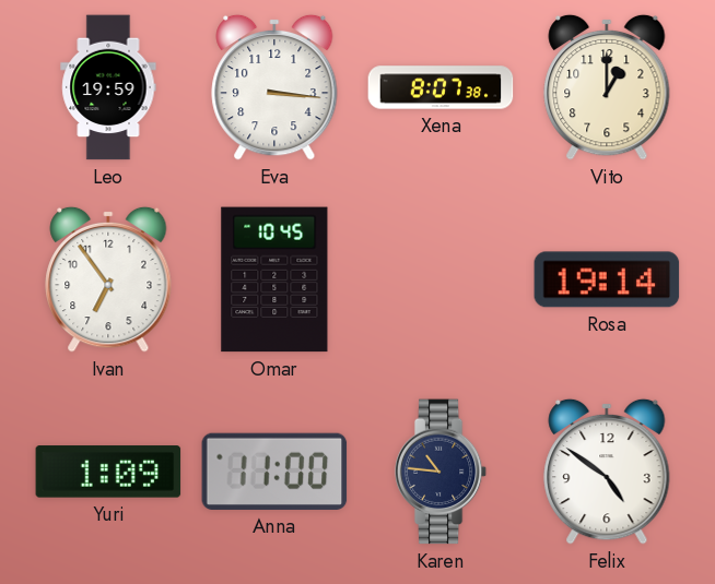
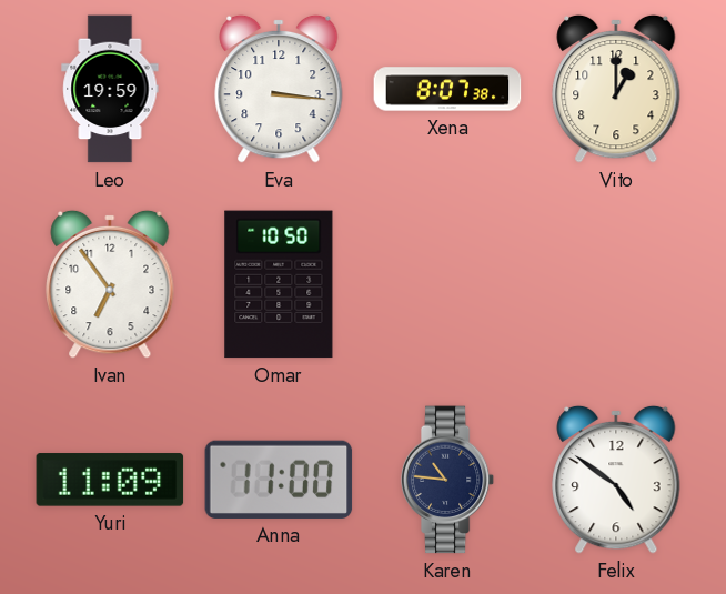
Omar: 10:45 -> 10:50 (279, 284)
Rosa: 19:14 -> none (607, 279)
Yuri: 1:09 -> 11:09 (110, 480)
